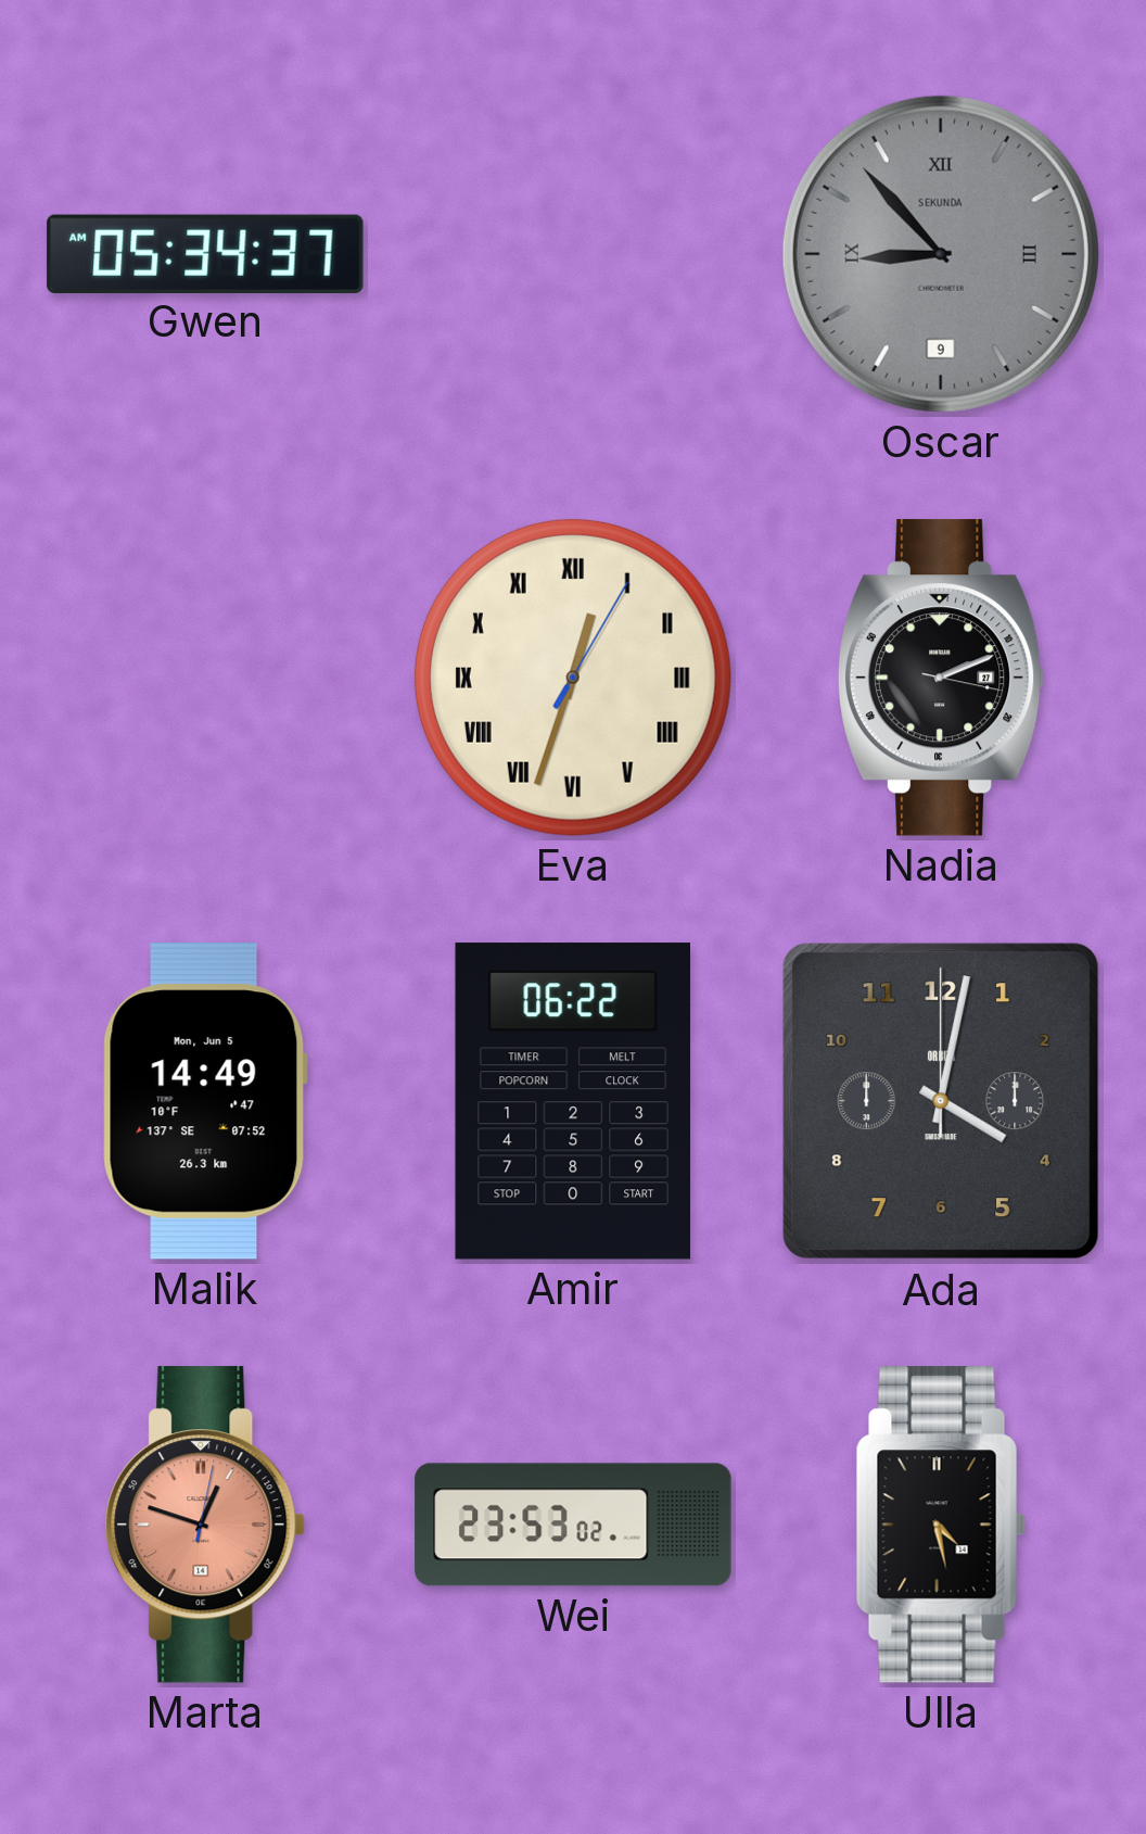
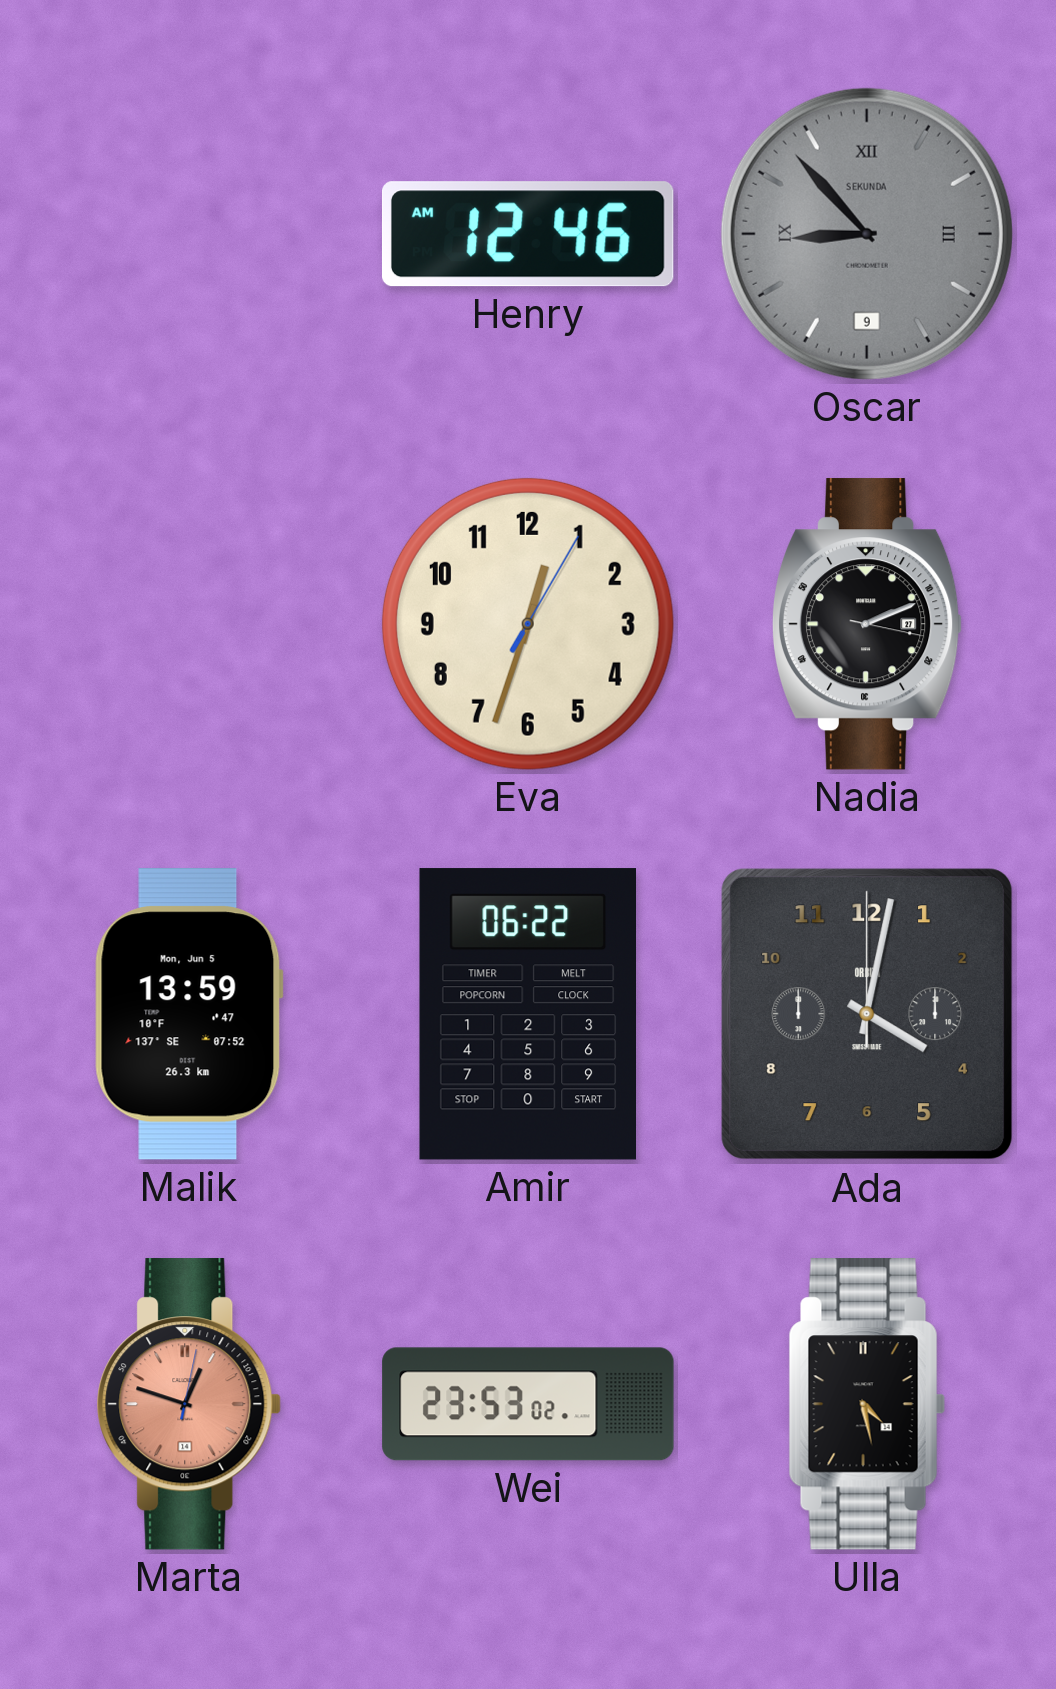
Gwen: 05:34 -> none (205, 253)
Henry: none -> 12:46 (528, 234)
Eva numerals: Roman -> Arabic (528, 624)
Malik: 14:49 -> 13:59 (189, 1014)
